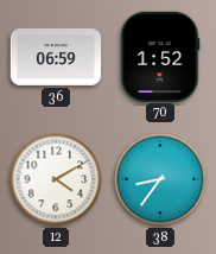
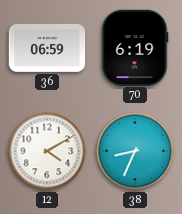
70: 1:52 -> 6:19 (135, 47)
38: 8:36 -> 8:34 (135, 151)
